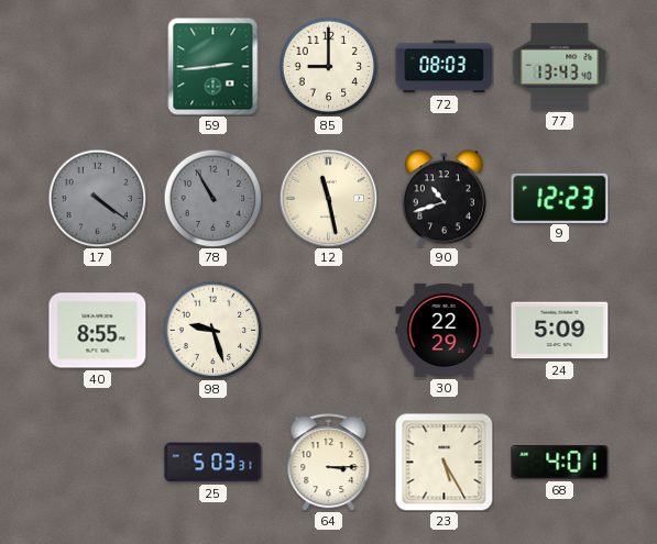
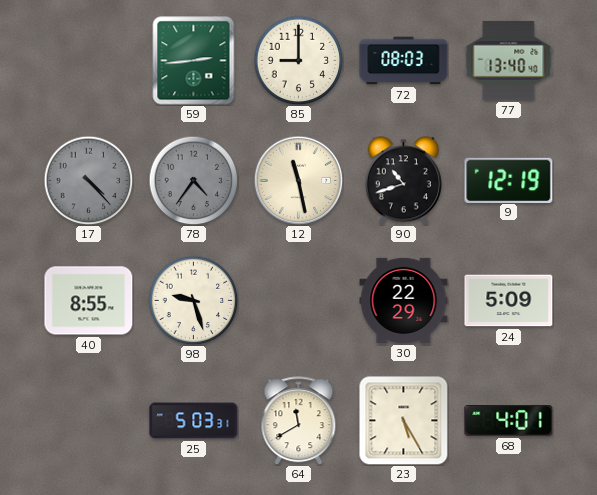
77: 13:43 -> 13:40 (509, 60)
17: 4:21 -> 4:23 (88, 180)
78: 10:55 -> 4:36 (193, 180)
9: 12:23 -> 12:19 (509, 180)
64: 3:15 -> 11:40 (299, 421)
